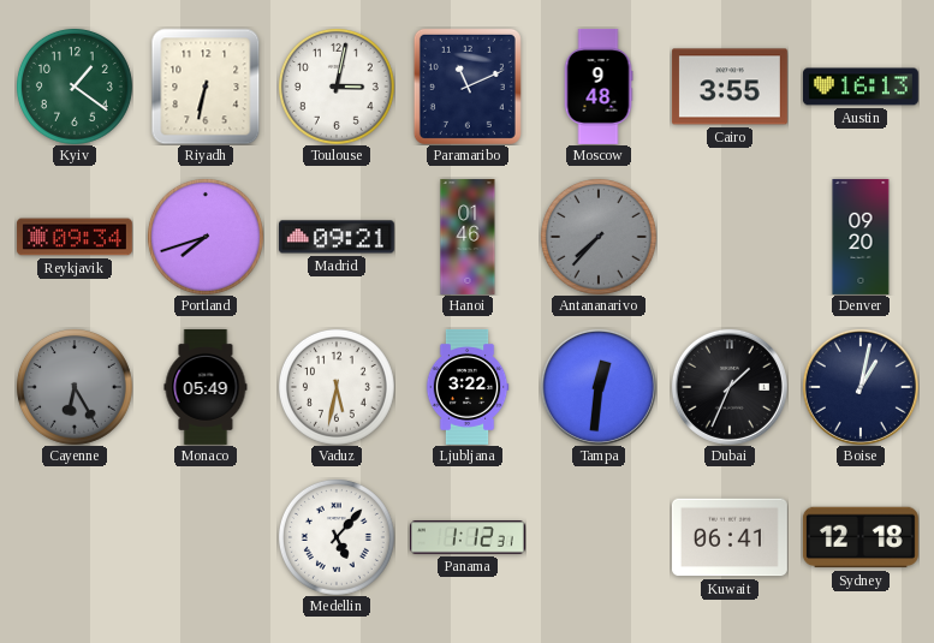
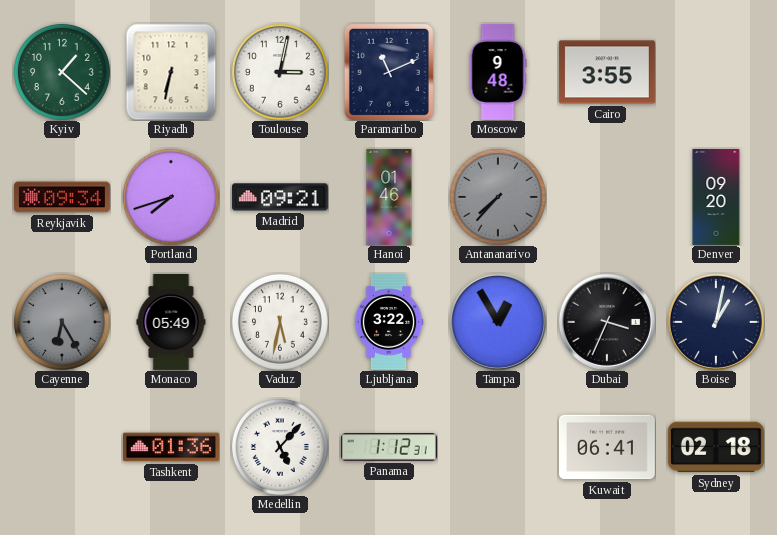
Kyiv: 1:21 -> 1:22 (62, 72)
Austin: 16:13 -> none (861, 87)
Tampa: 12:31 -> 12:55 (498, 322)
Dubai: 1:34 -> 3:34 (607, 322)
Tashkent: none -> 01:36 (171, 447)
Sydney: 12:18 -> 02:18 (716, 447)
